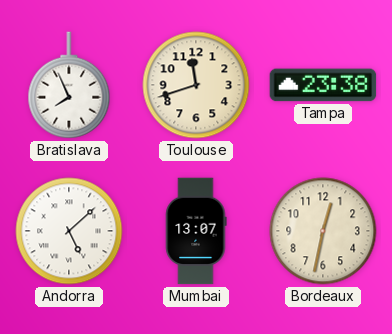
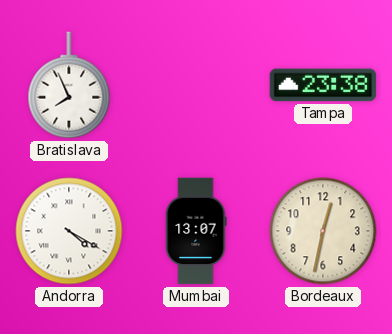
Toulouse: 11:42 -> none (196, 85)
Andorra: 5:08 -> 4:20 (69, 231)
